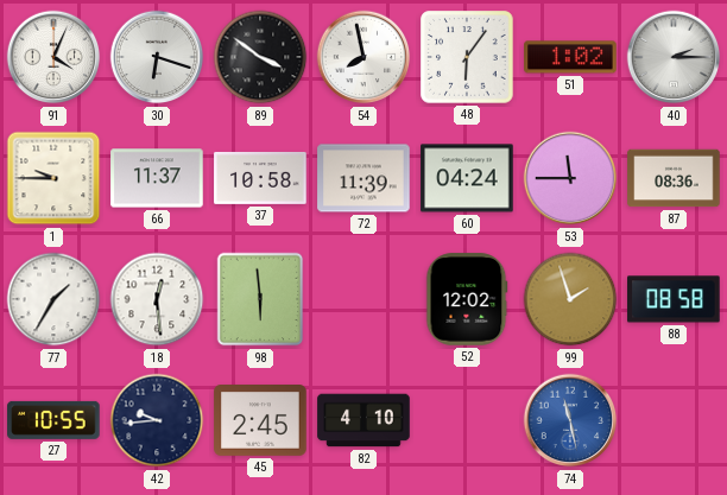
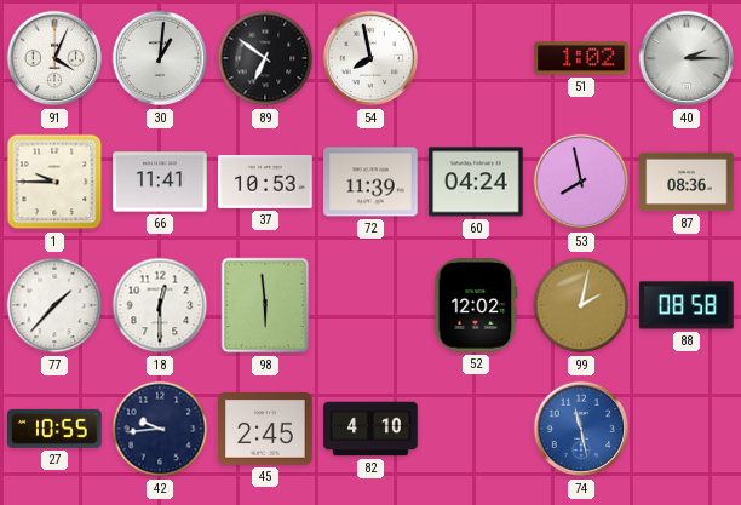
30: 6:18 -> 1:01 (160, 58)
89: 3:51 -> 6:51 (265, 58)
48: 6:06 -> none (467, 57)
66: 11:37 -> 11:41 (160, 182)
37: 10:58 -> 10:53 (265, 182)
53: 11:45 -> 7:58 (581, 182)
77: 1:35 -> 1:37 (54, 305)
18: 12:29 -> 12:30 (160, 305)
99: 1:57 -> 2:02 (581, 305)
